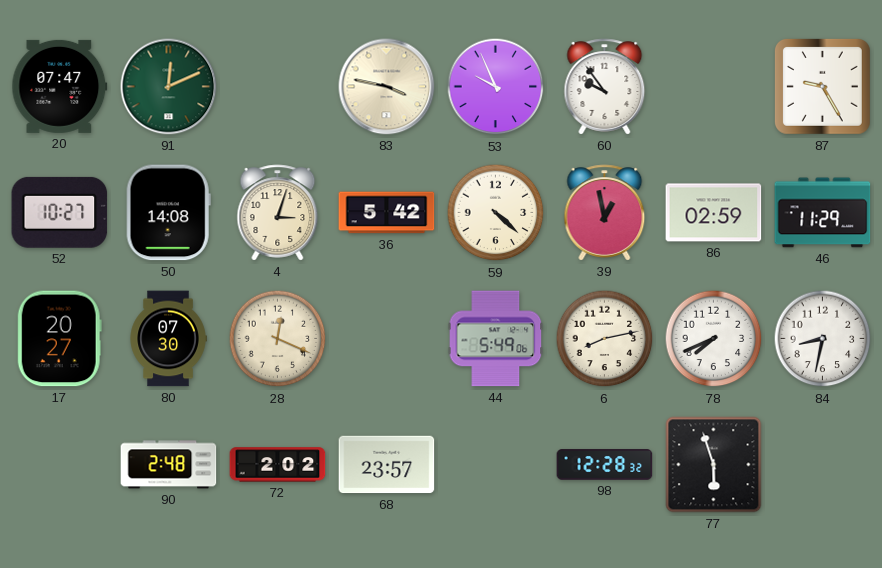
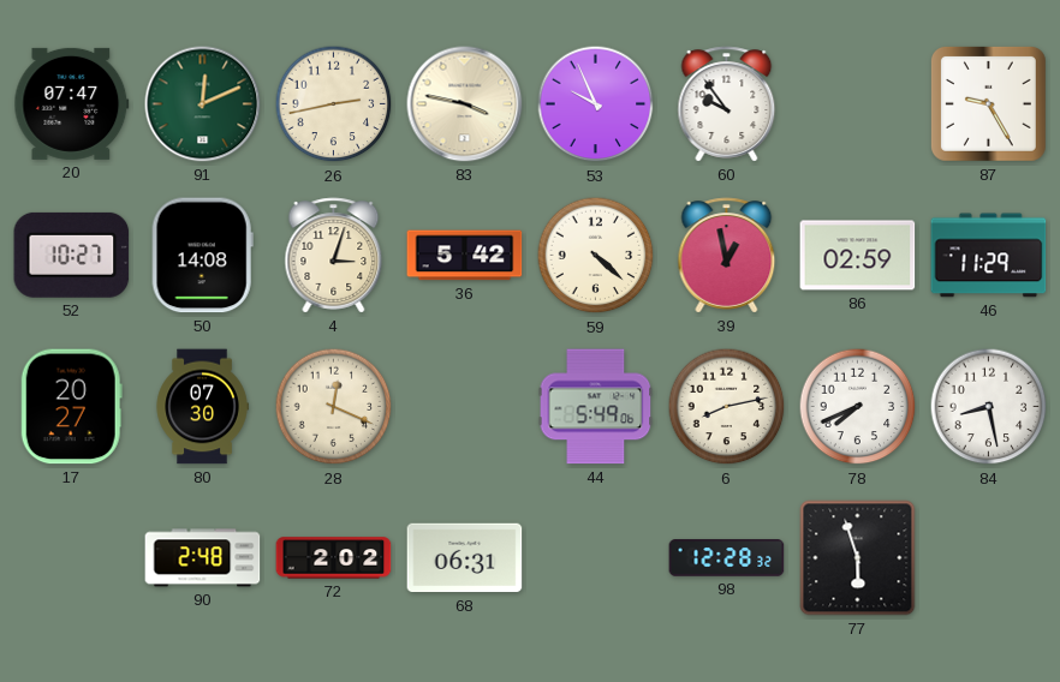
26: none -> 2:43 (334, 104)
84: 8:32 -> 8:28 (989, 407)
68: 23:57 -> 06:31 (465, 558)
